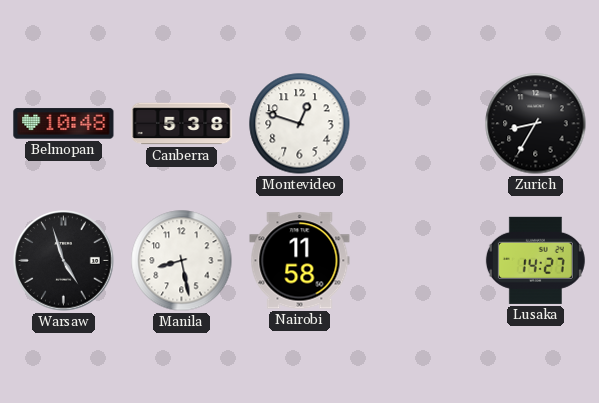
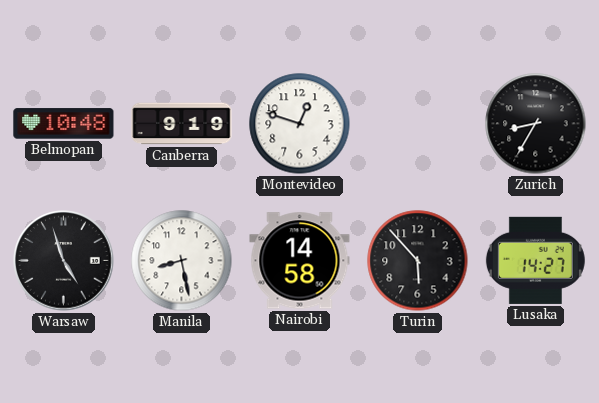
Canberra: 5:38 -> 9:19 (182, 124)
Nairobi: 11:58 -> 14:58 (300, 261)
Turin: none -> 5:53 (418, 261)
